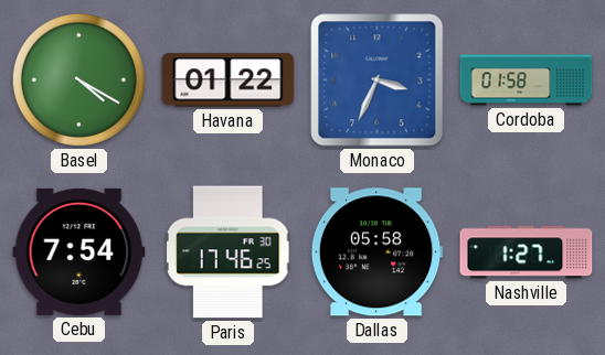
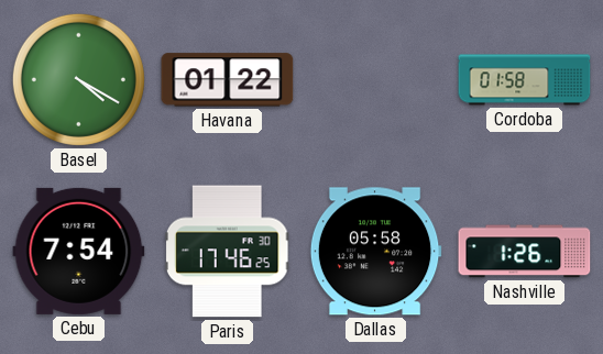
Monaco: 3:34 -> none (378, 80)
Nashville: 1:27 -> 1:26 (525, 252)
